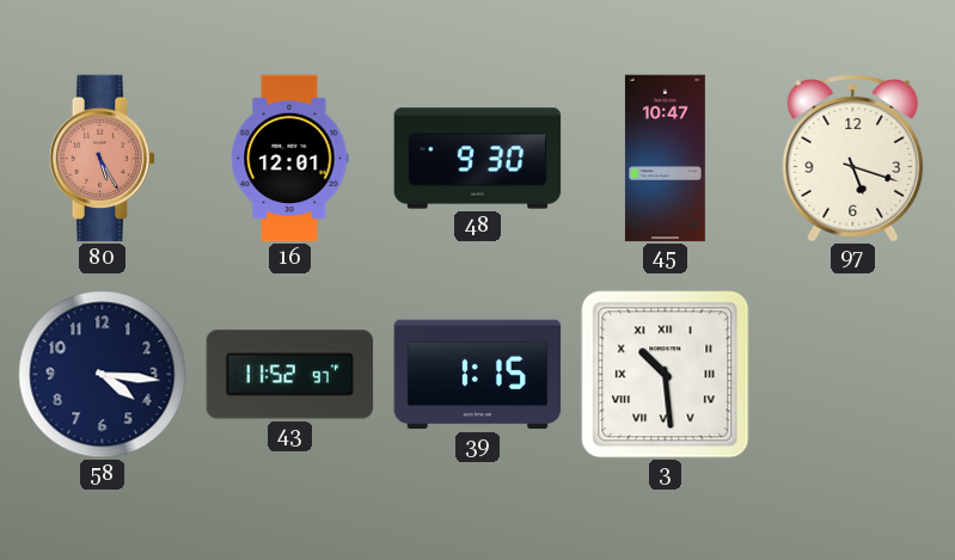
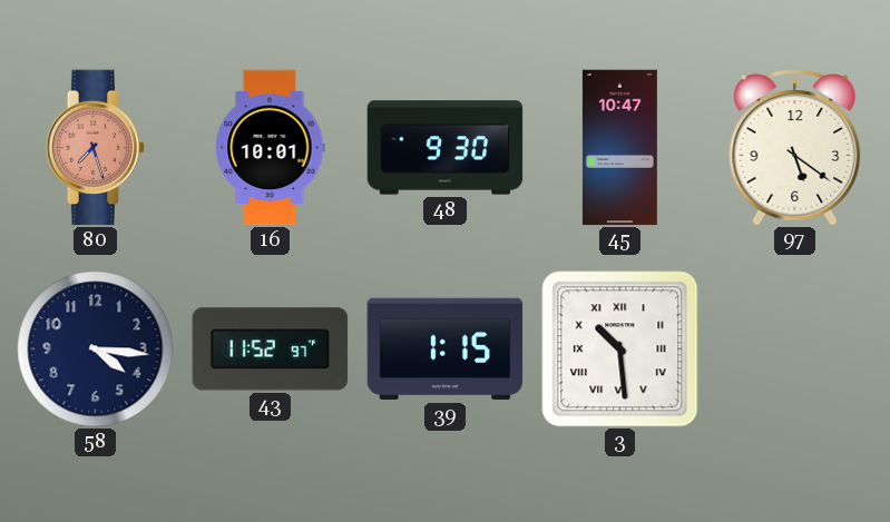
80: 5:25 -> 7:27 (96, 148)
16: 12:01 -> 10:01 (271, 148)
97: 5:18 -> 5:21 (795, 148)
